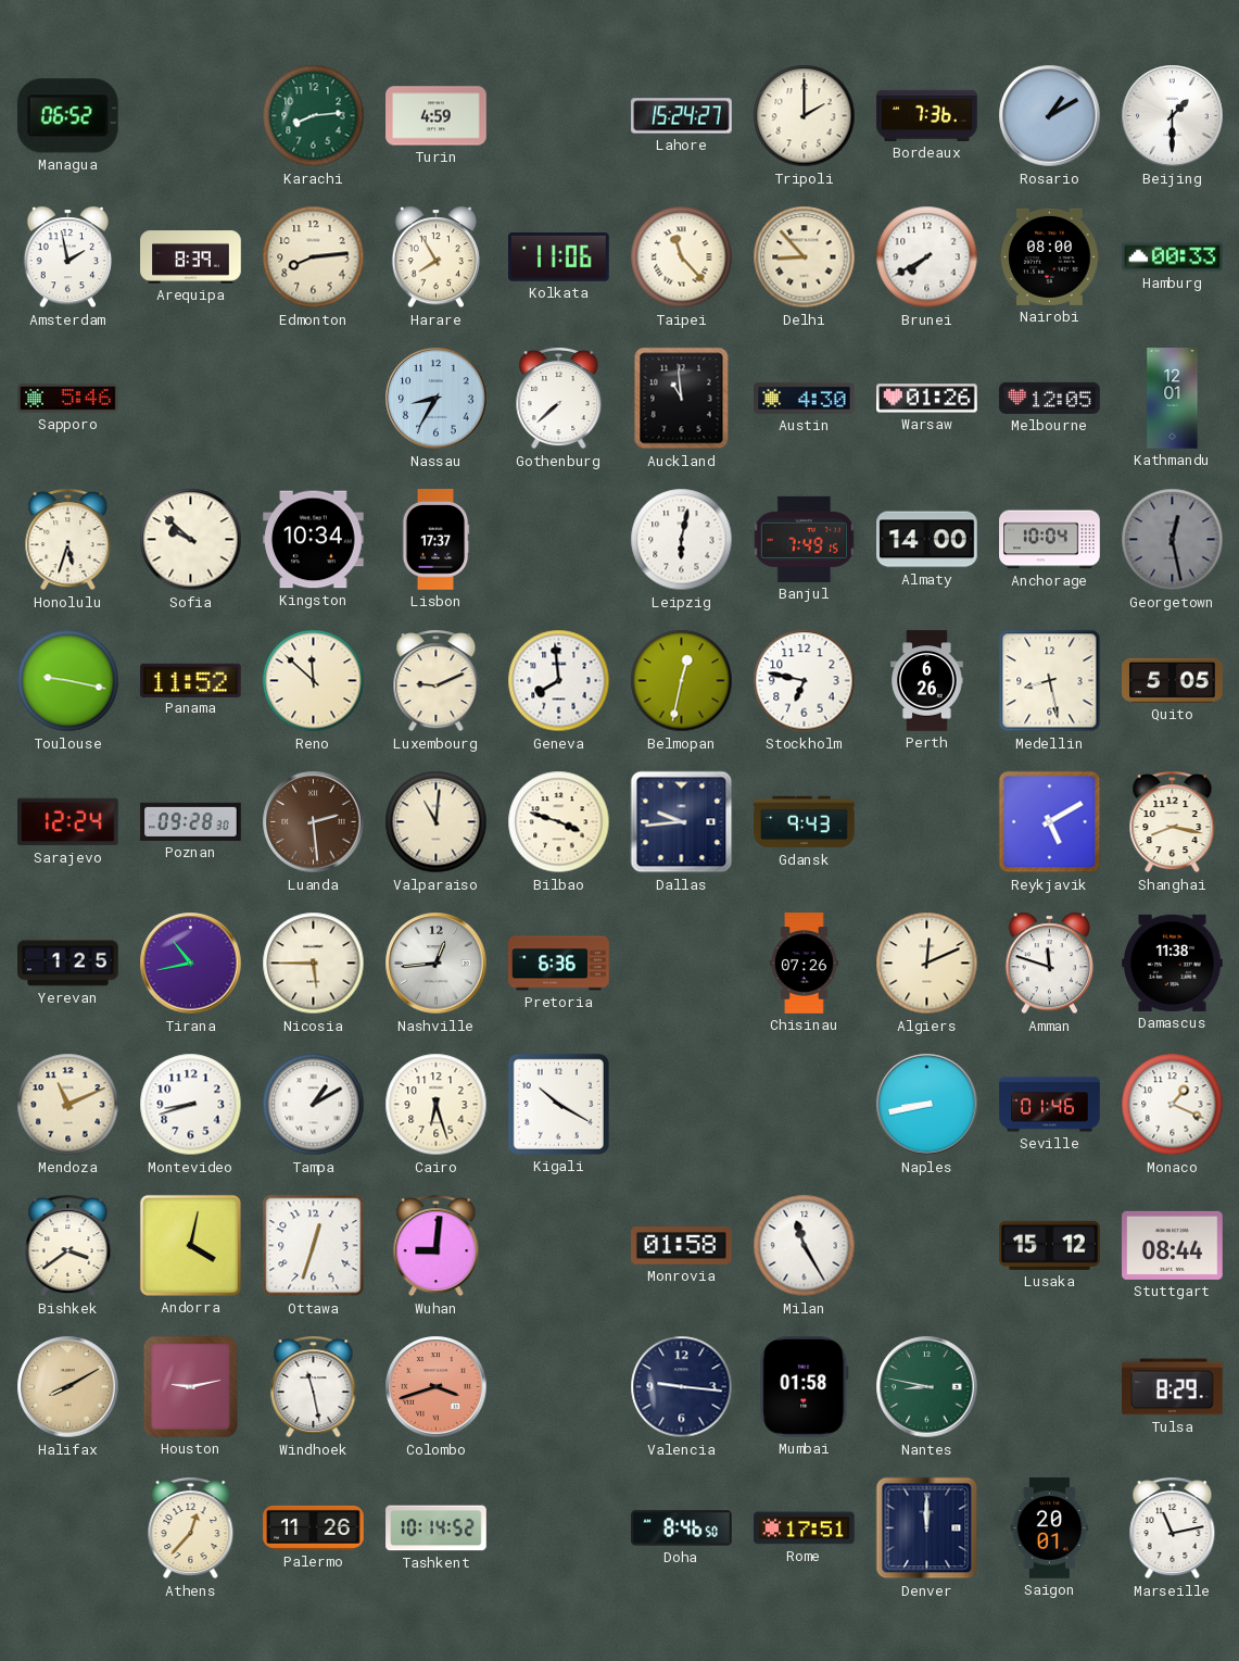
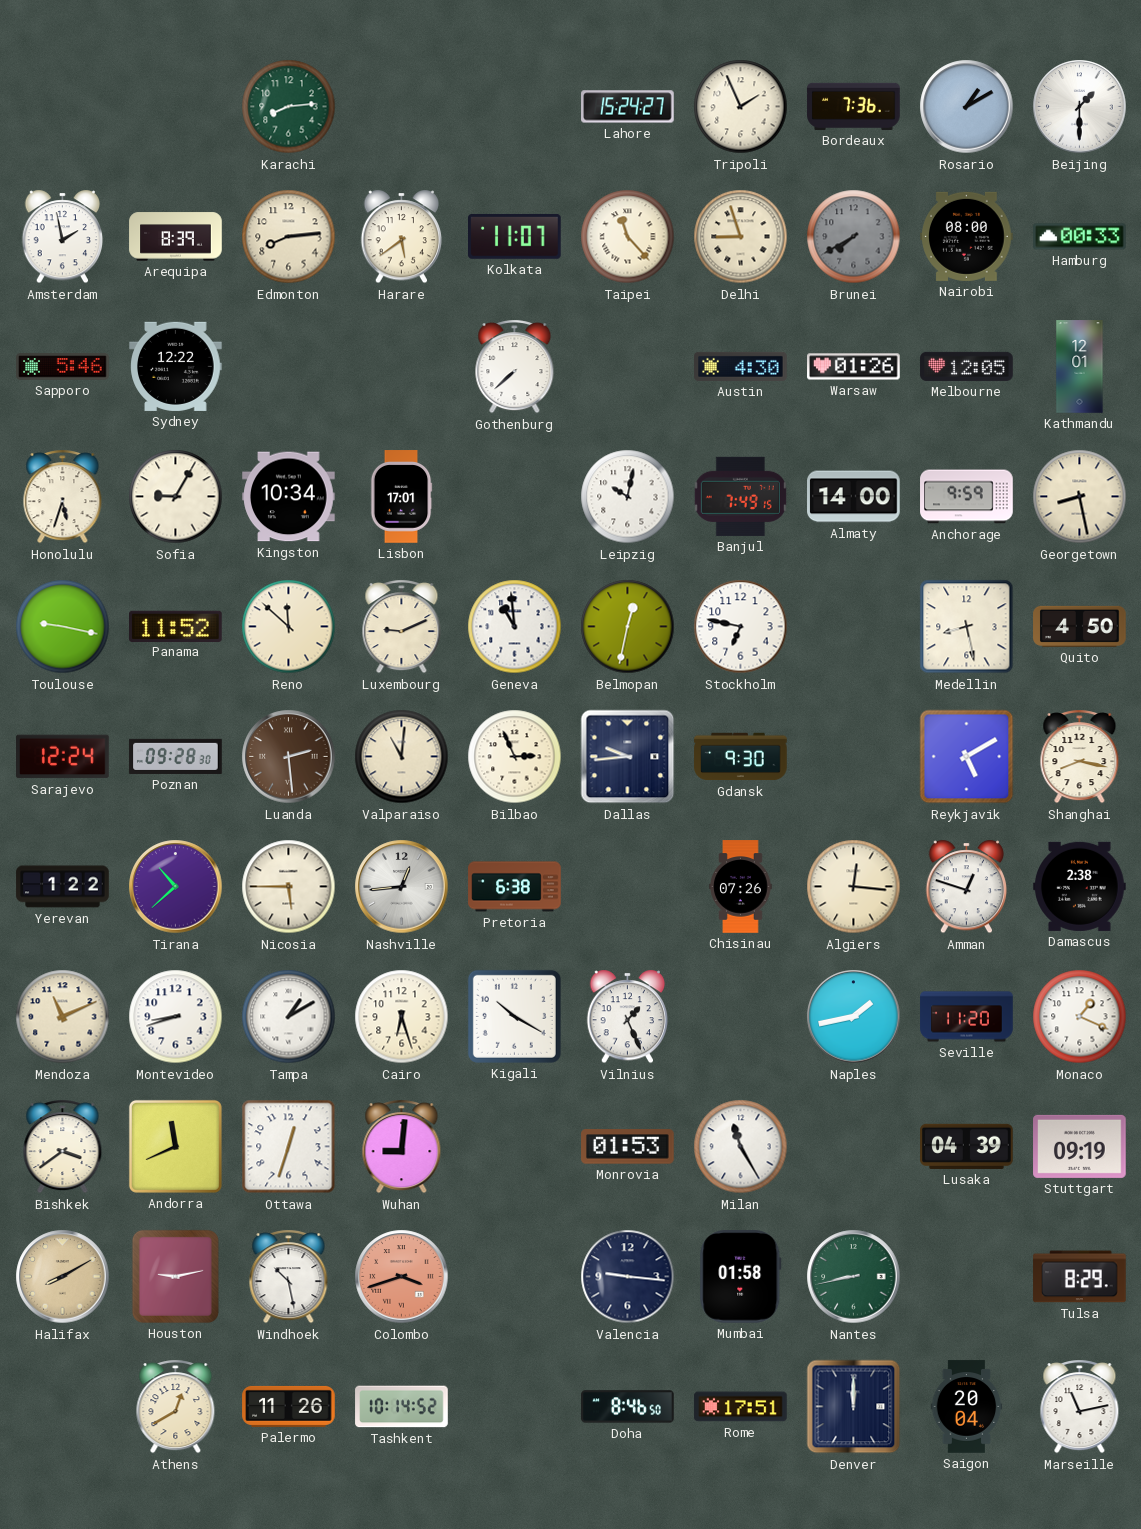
Managua: 06:52 -> none (67, 116)
Turin: 4:59 -> none (437, 116)
Tripoli: 2:00 -> 1:56 (741, 107)
Harare: 7:55 -> 5:39 (402, 237)
Kolkata: 11:06 -> 11:07 (515, 236)
Delhi: 8:53 -> 8:57 (741, 237)
Brunei dial: white -> grey (854, 237)
Sydney: none -> 12:22 (176, 366)
Nassau: 8:35 -> none (437, 399)
Auckland: 10:59 -> none (682, 399)
Sofia: 9:52 -> 9:05 (176, 497)
Lisbon: 17:37 -> 17:01 (401, 497)
Leipzig: 6:02 -> 10:02 (628, 497)
Anchorage: 10:04 -> 9:59 (967, 497)
Georgetown: 12:28 -> 8:28 (1080, 497)
Georgetown dial: grey -> cream (1080, 497)
Geneva: 7:59 -> 10:59 (515, 627)
Perth: 6:26 -> none (927, 681)
Quito: 5:05 -> 4:50 (1080, 626)
Bilbao: 3:48 -> 2:56 (515, 757)
Gdansk: 9:43 -> 9:30 (741, 757)
Yerevan: 1:25 -> 1:22 (63, 887)
Tirana: 10:43 -> 10:38 (176, 887)
Pretoria: 6:36 -> 6:38 (515, 887)
Algiers: 12:11 -> 12:16 (854, 887)
Amman: 11:48 -> 12:48 (967, 887)
Damascus: 11:38 -> 2:38 (1080, 886)
Vilnius: none -> 1:26 (628, 1017)
Naples: 8:43 -> 1:43 (854, 1017)
Seville: 01:46 -> 11:20 (967, 1017)
Andorra: 4:02 -> 11:41 (175, 1146)
Monrovia: 01:58 -> 01:53 (628, 1147)
Lusaka: 15:12 -> 04:39 (967, 1146)
Stuttgart: 08:44 -> 09:19 (1080, 1146)
Windhoek: 11:28 -> 10:28 (289, 1277)
Nantes: 8:47 -> 8:43 (854, 1277)
Athens: 12:37 -> 12:40 (176, 1407)
Saigon: 20:01 -> 20:04 (967, 1407)
